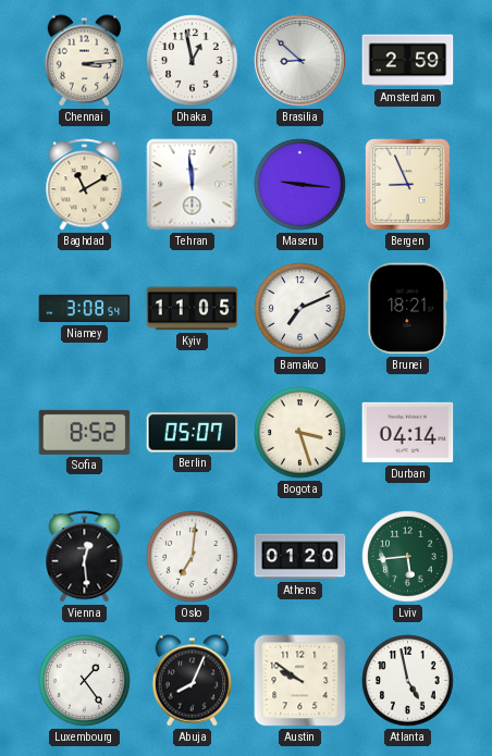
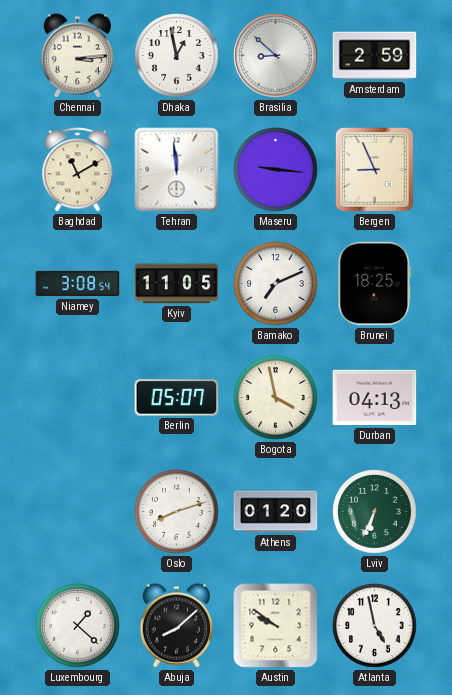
Brunei: 18:21 -> 18:25 (375, 284)
Sofia: 8:52 -> none (85, 432)
Bogota: 3:27 -> 3:58 (276, 398)
Durban: 04:14 -> 04:13 (375, 398)
Vienna: 12:29 -> none (85, 557)
Oslo: 7:01 -> 8:12 (177, 512)
Lviv: 5:44 -> 6:34 (375, 512)
Luxembourg: 1:24 -> 1:22 (78, 626)
Abuja: 8:04 -> 8:08 (176, 626)
